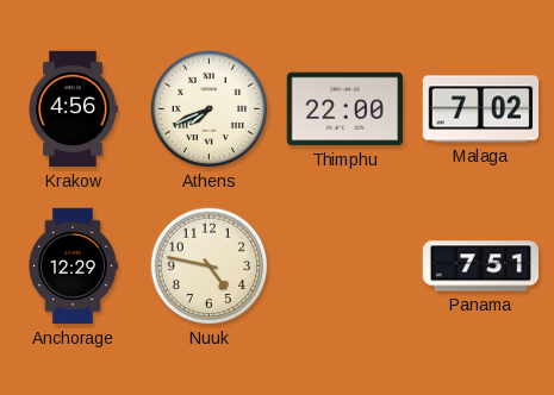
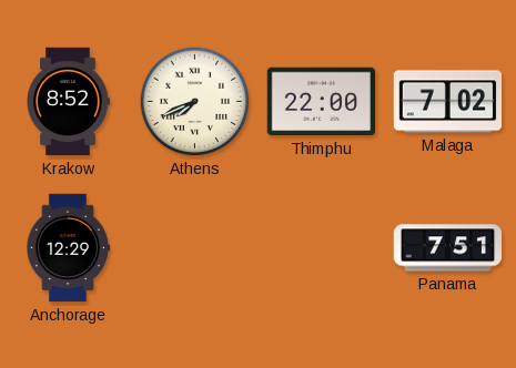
Krakow: 4:56 -> 8:52 (68, 102)
Nuuk: 4:47 -> none (210, 267)
